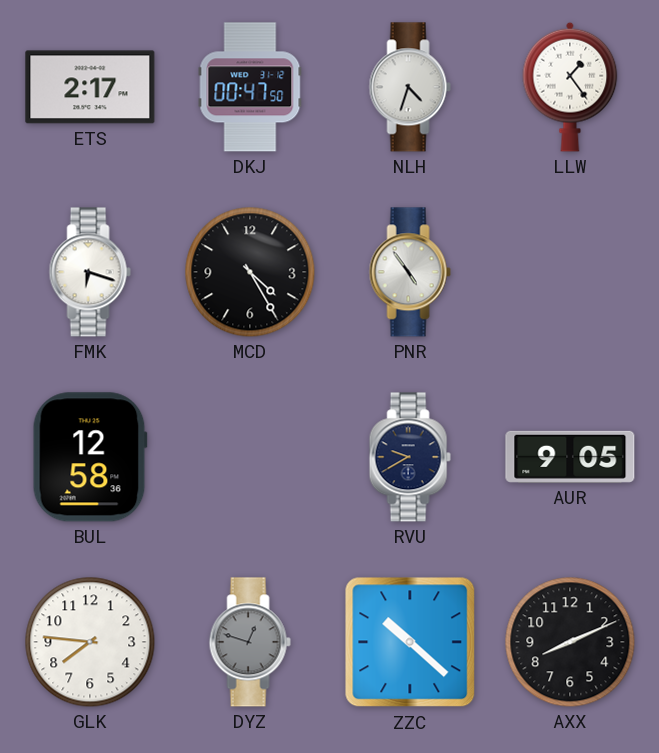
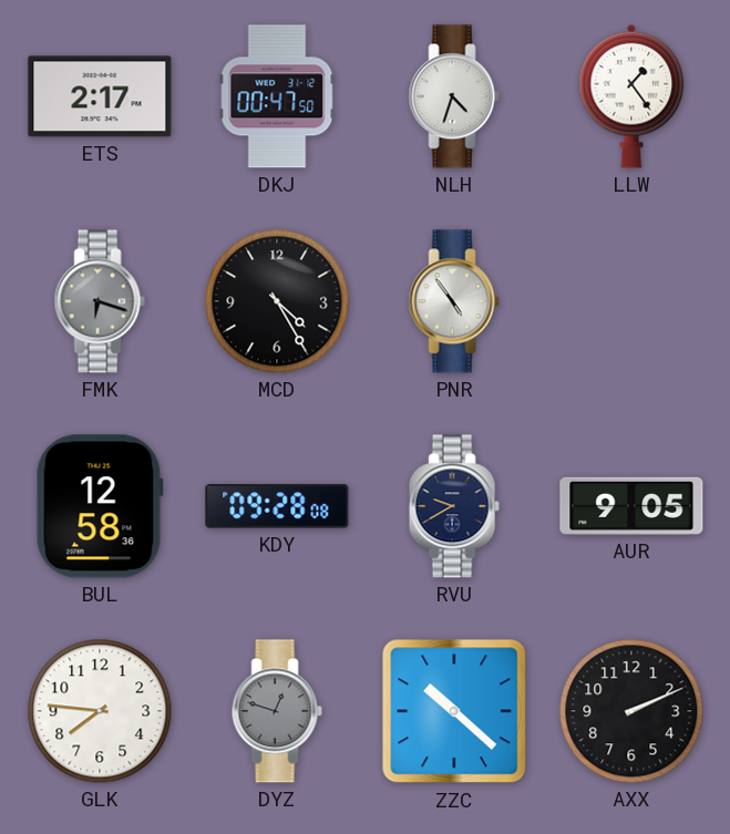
FMK dial: white -> grey (100, 301)
KDY: none -> 09:28 (277, 506)
AXX: 8:11 -> 2:11 (631, 711)
